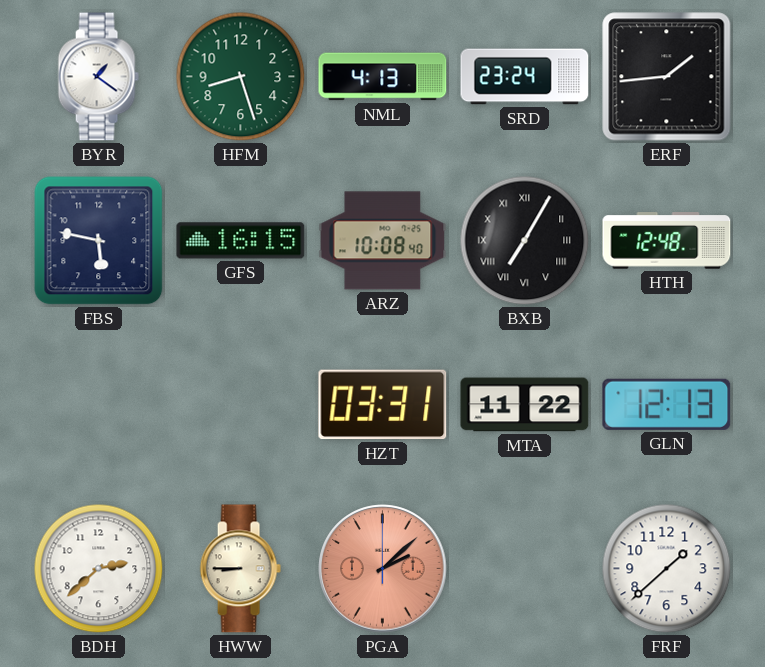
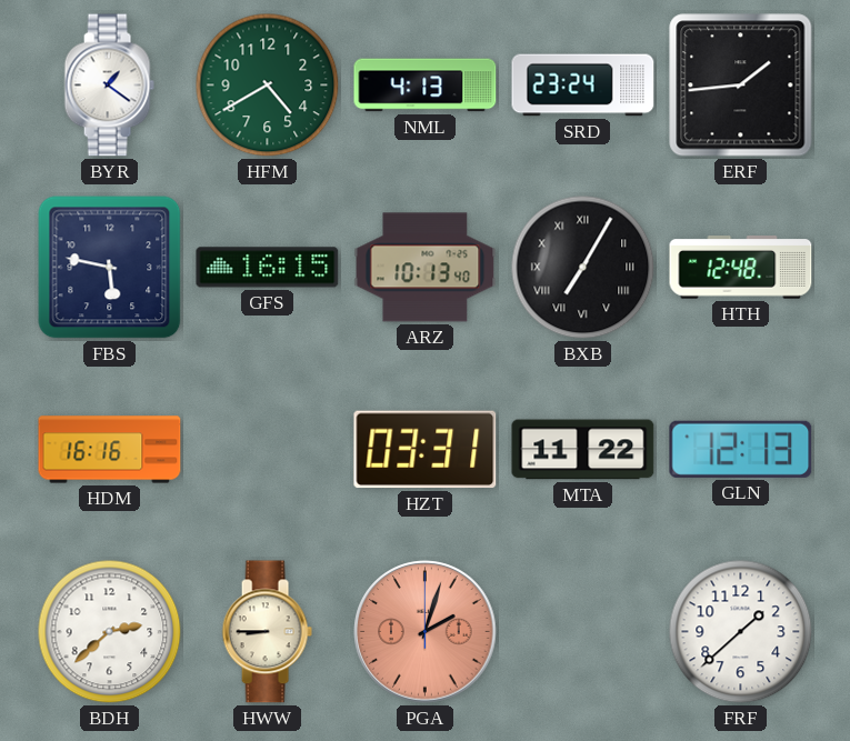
HFM: 8:27 -> 4:40 (268, 86)
ARZ: 10:08 -> 10:13 (426, 268)
HDM: none -> 16:16 (110, 450)
PGA: 2:08 -> 2:03 (426, 632)
